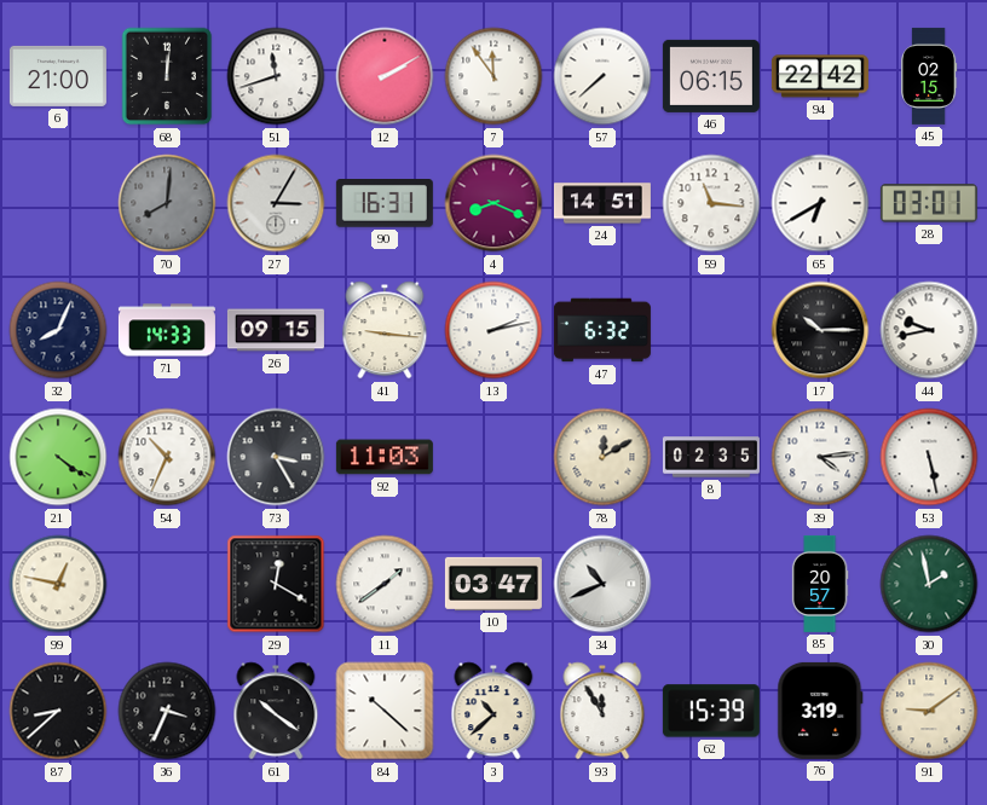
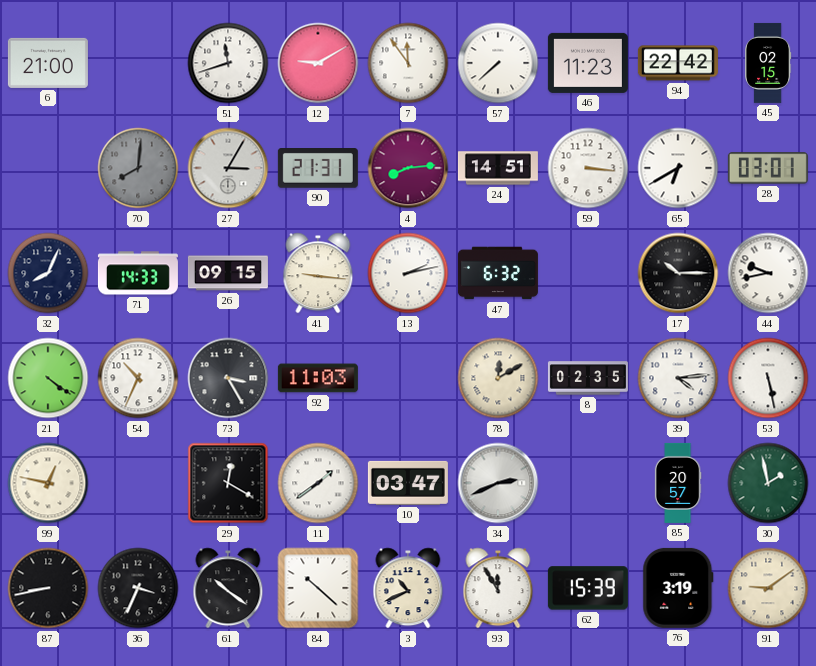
68: 12:01 -> none (167, 76)
12: 2:10 -> 9:10 (318, 63)
46: 06:15 -> 11:23 (588, 63)
90: 16:31 -> 21:31 (318, 169)
4: 8:19 -> 8:14 (408, 168)
59: 11:16 -> 3:16 (588, 168)
34: 10:41 -> 2:41 (498, 483)
87: 8:38 -> 8:43 (48, 588)
3: 10:38 -> 10:41 (408, 588)
